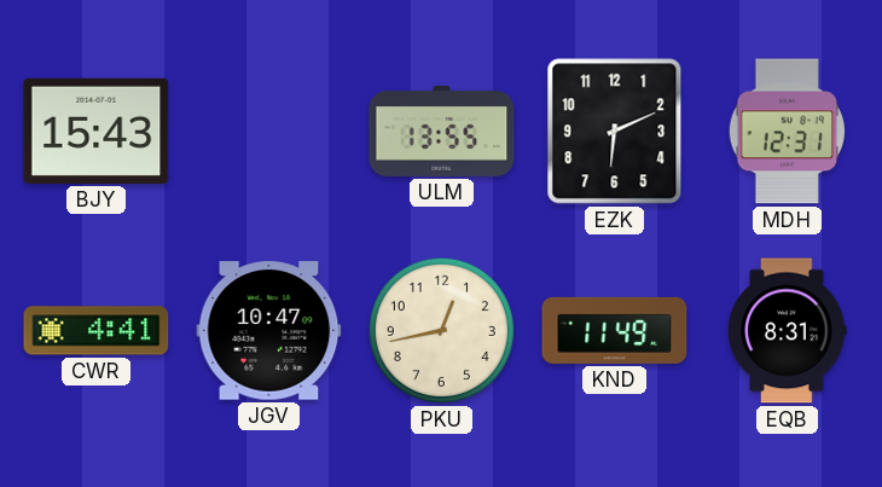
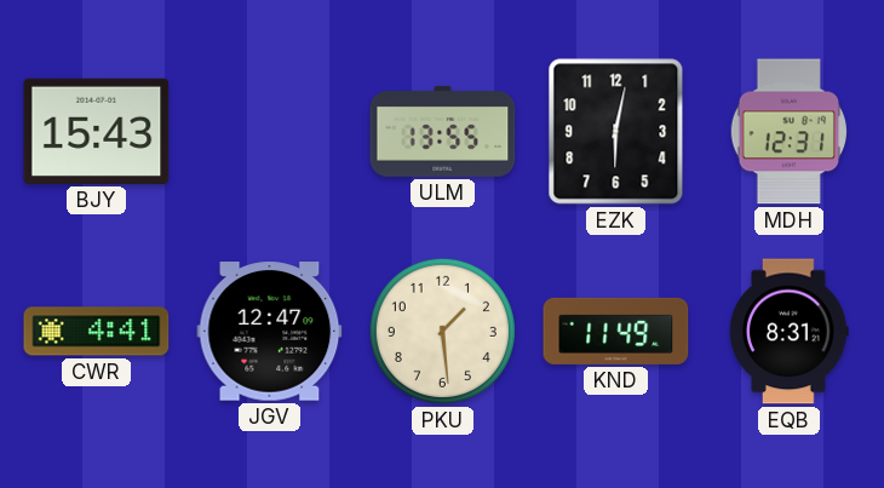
EZK: 6:11 -> 6:02 (616, 132)
JGV: 10:47 -> 12:47 (270, 332)
PKU: 12:43 -> 1:29 (442, 331)
